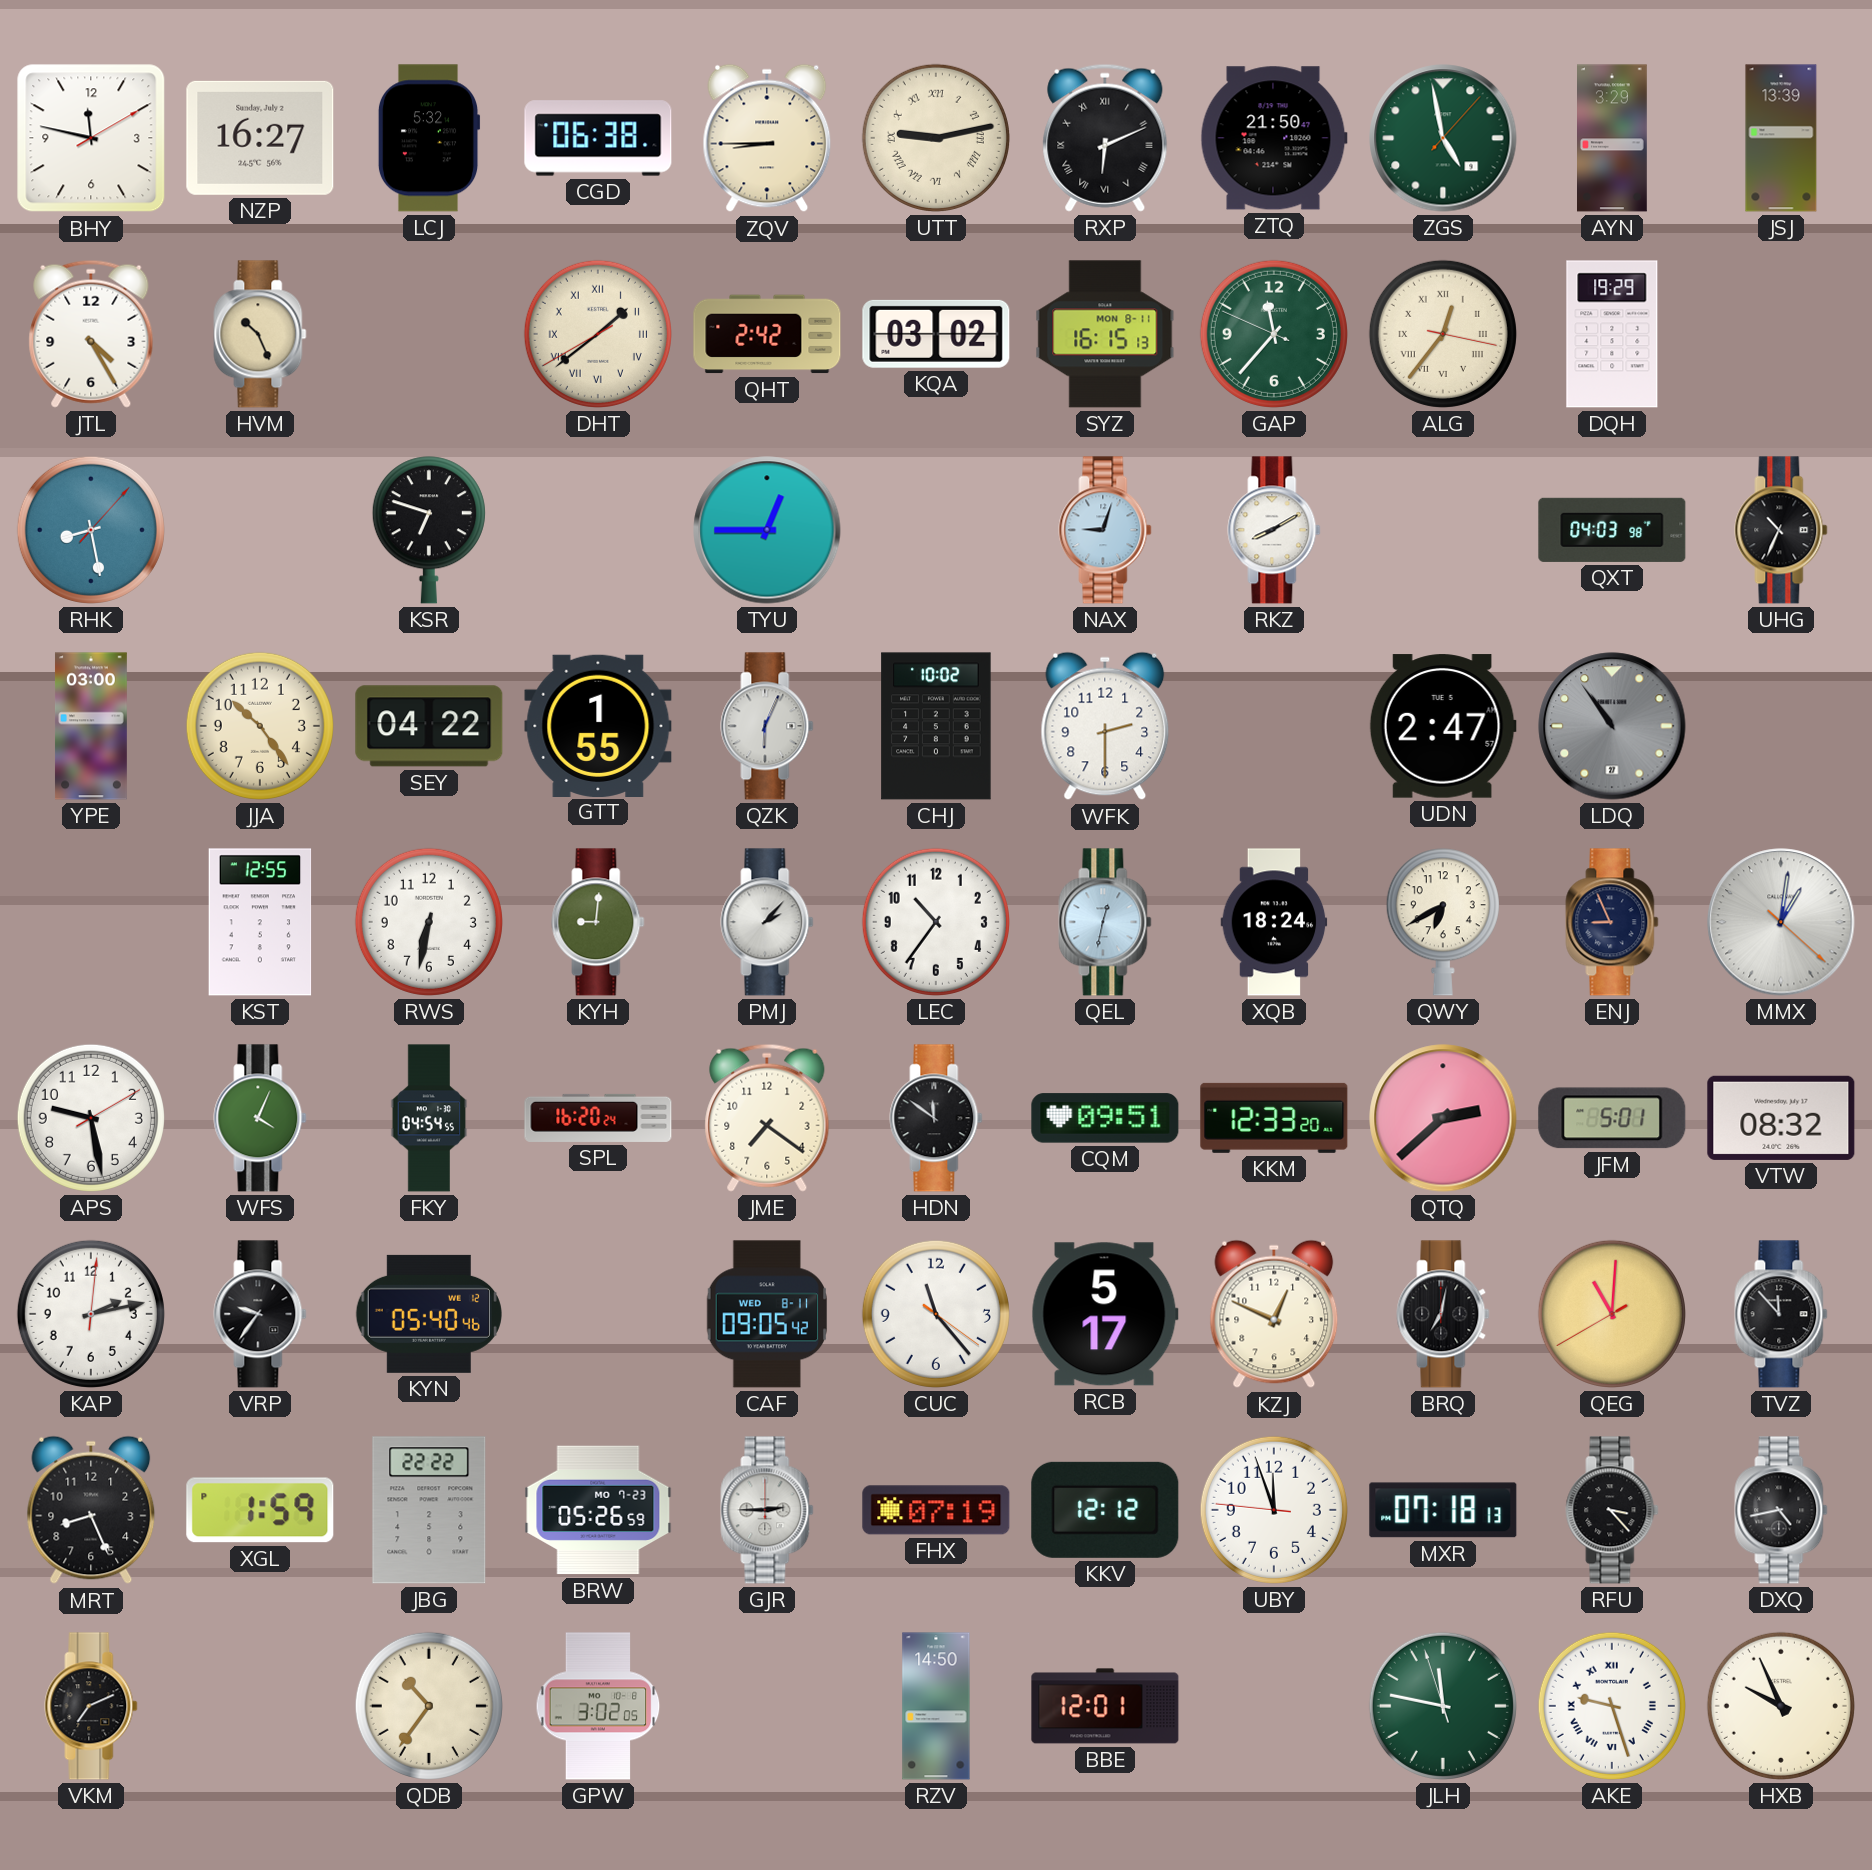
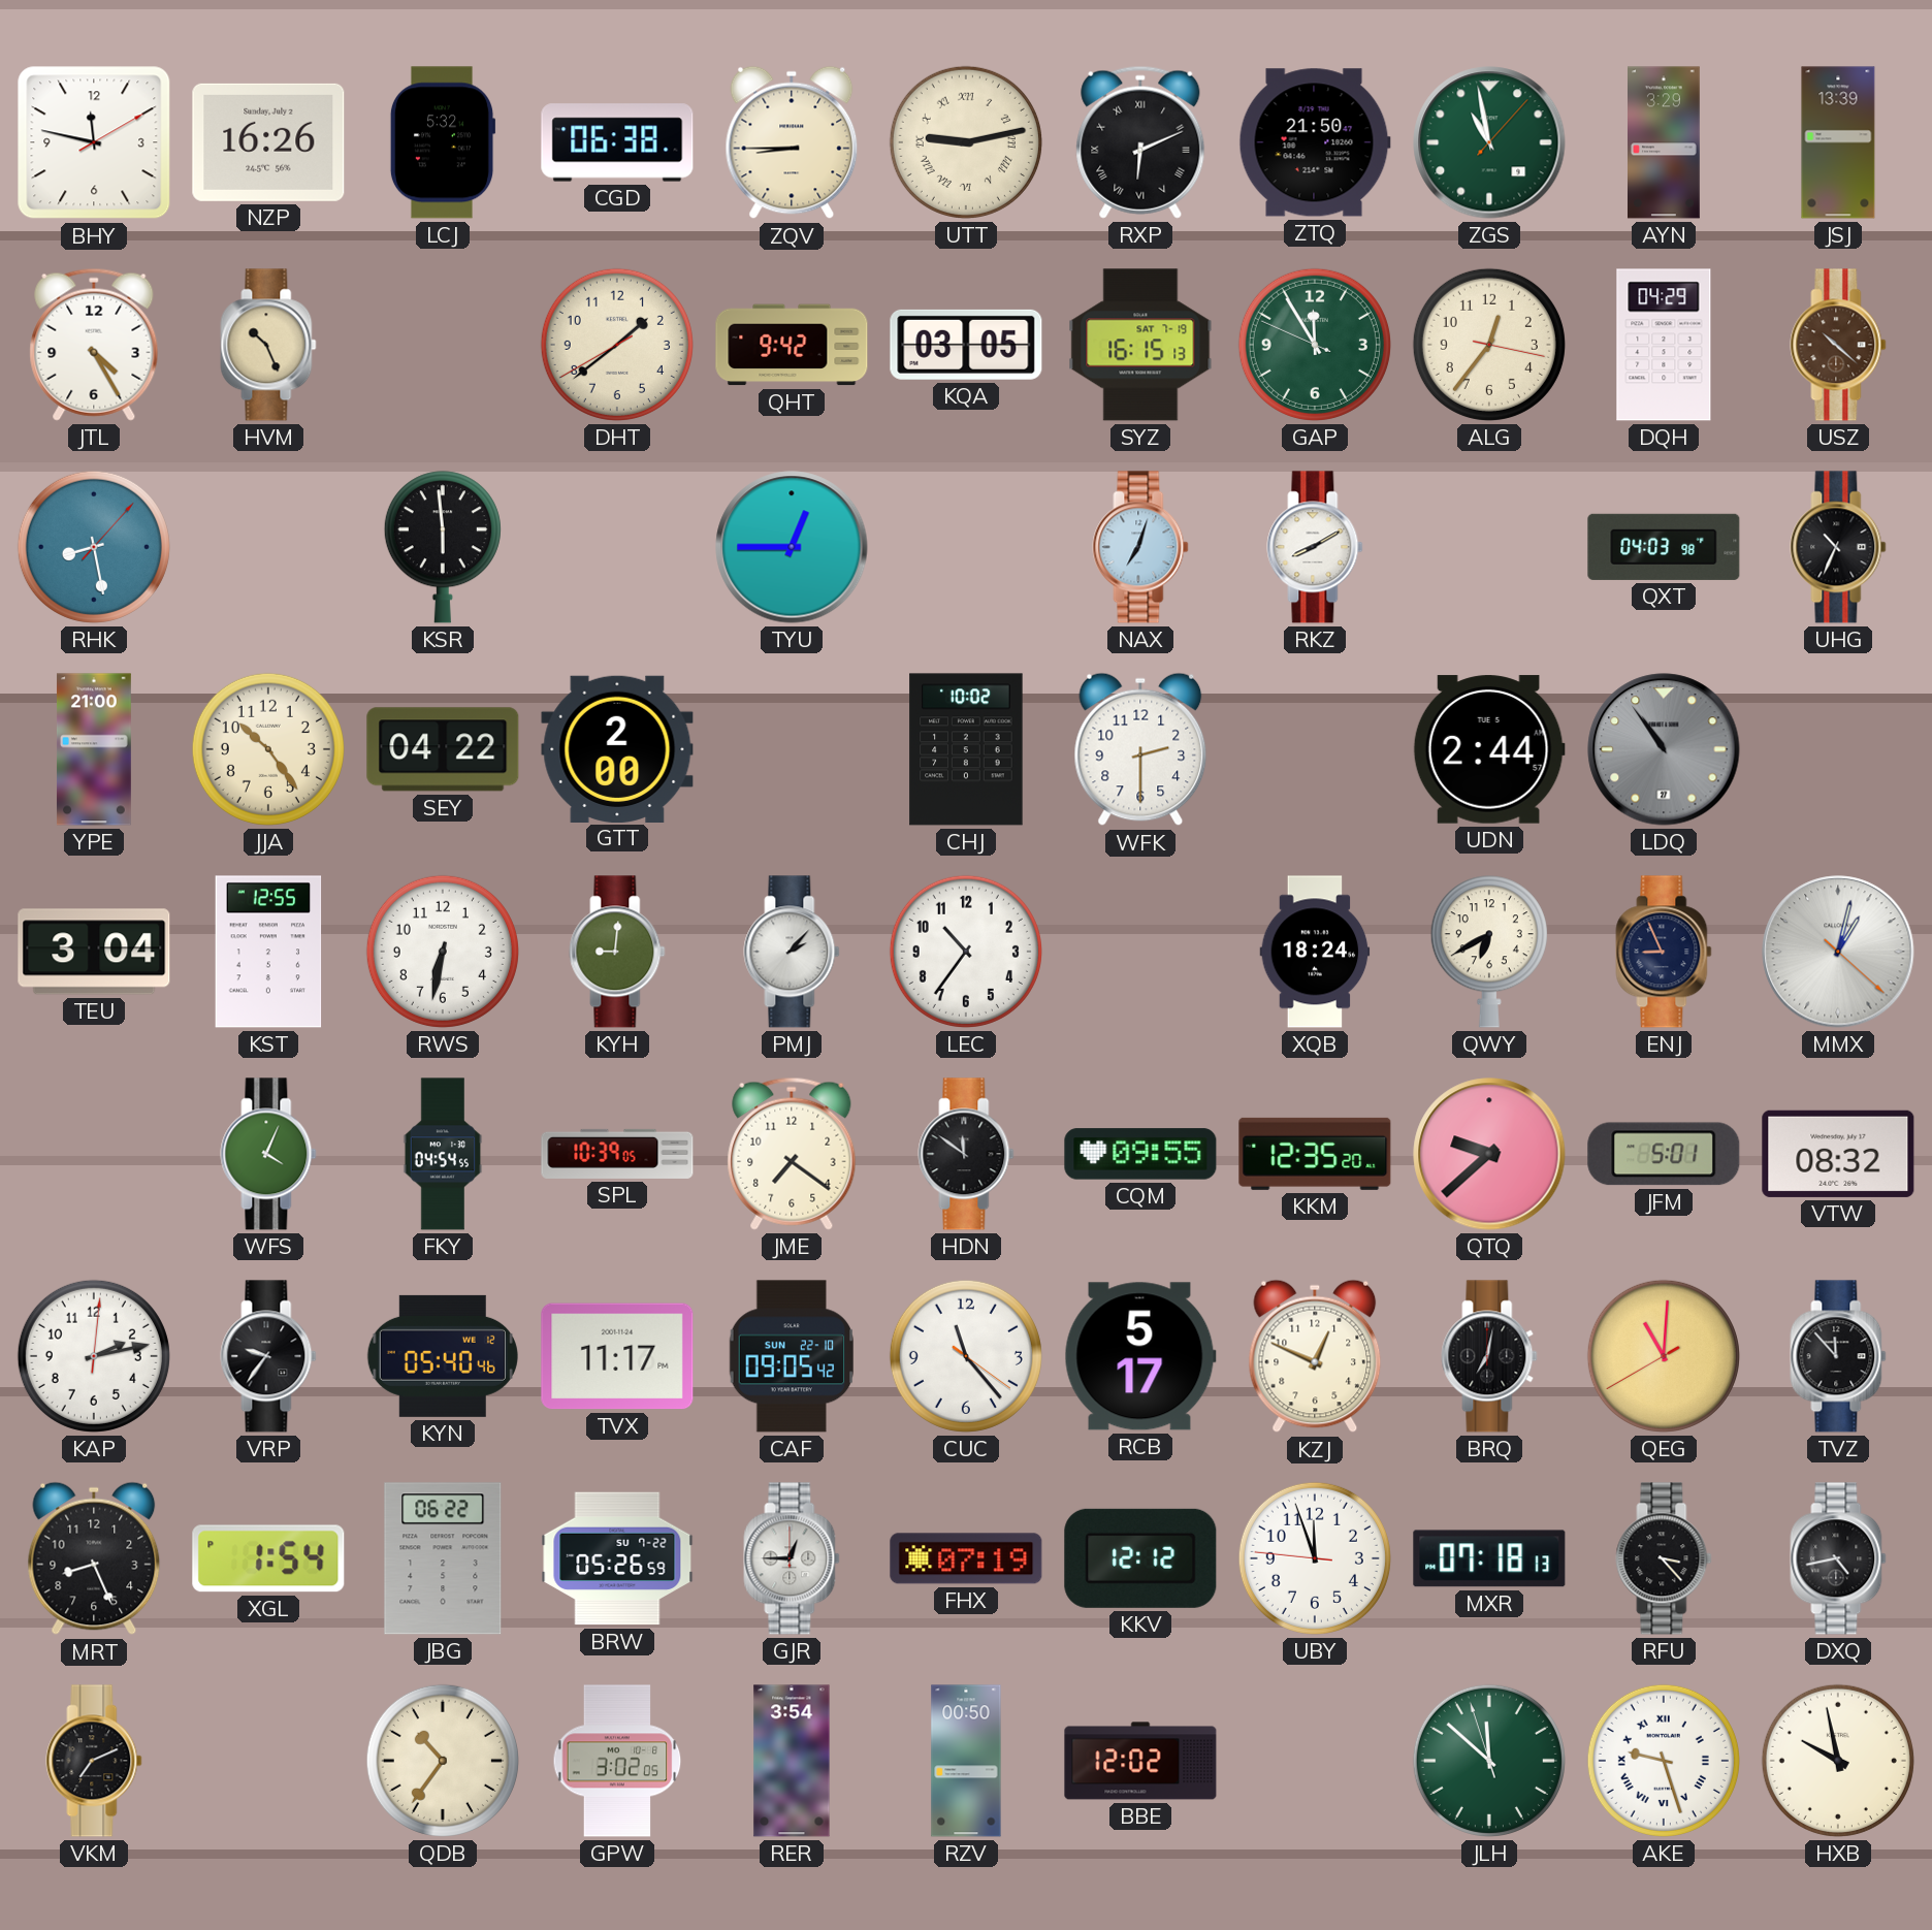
NZP: 16:27 -> 16:26 (268, 142)
ZGS: 4:58 -> 10:58 (1489, 142)
DHT numerals: Roman -> Arabic (617, 345)
QHT: 2:42 -> 9:42 (792, 345)
KQA: 03:02 -> 03:05 (966, 345)
SYZ date: MON 8-11 -> SAT 7-19 (1140, 345)
GAP: 11:36 -> 11:54 (1315, 345)
ALG numerals: Roman -> Arabic (1489, 345)
DQH: 19:29 -> 04:29 (1664, 345)
USZ: none -> 10:22 (1838, 345)
KSR: 6:48 -> 5:59 (443, 547)
NAX: 9:03 -> 7:03 (1140, 547)
YPE: 03:00 -> 21:00 (94, 749)
GTT: 1:55 -> 2:00 (617, 748)
QZK: 6:04 -> none (767, 726)
UDN: 2:47 -> 2:44 (1489, 749)
TEU: none -> 3:04 (94, 952)
QEL: 12:32 -> none (1105, 922)
MMX: 1:01 -> 1:02 (1838, 952)
APS: 9:28 -> none (91, 1118)
SPL: 16:20 -> 10:39 (617, 1154)
CQM: 09:51 -> 09:55 (1140, 1154)
KKM: 12:33 -> 12:35 (1315, 1154)
QTQ: 2:38 -> 9:38 (1489, 1154)
TVX: none -> 11:17 (617, 1356)
CAF date: WED 8-11 -> SUN 22-10 (792, 1356)
XGL: 1:59 -> 1:54 (268, 1558)
JBG: 22:22 -> 06:22 (443, 1558)
BRW date: MO 7-23 -> SU 7-22 (617, 1558)
GJR: 2:45 -> 12:45 (792, 1558)
RER: none -> 3:54 (792, 1761)
RZV: 14:50 -> 00:50 (966, 1761)
BBE: 12:01 -> 12:02 (1140, 1761)
JLH: 11:46 -> 11:51 (1489, 1761)
HXB: 9:56 -> 9:58 (1838, 1761)
